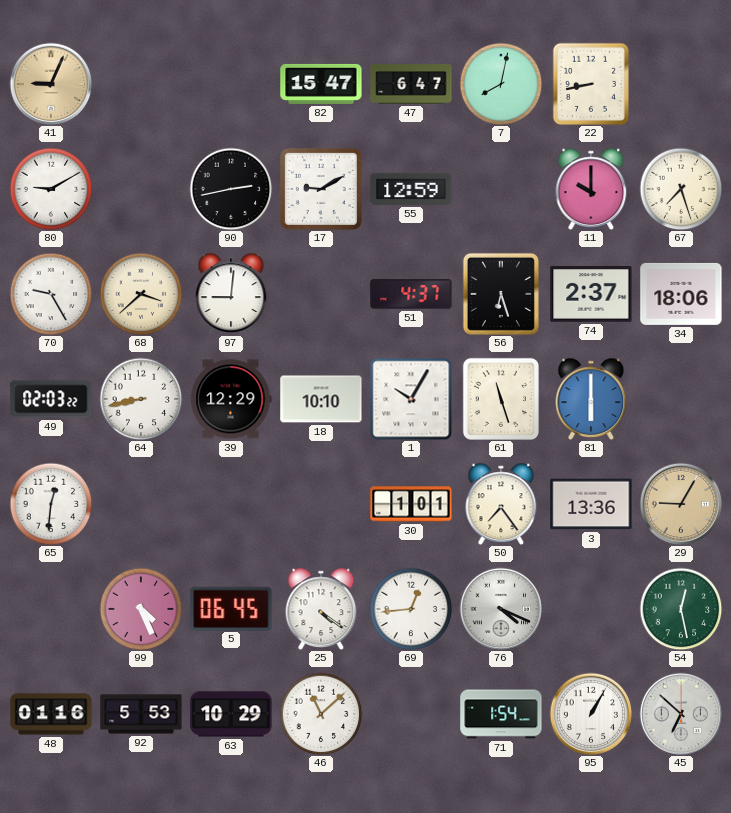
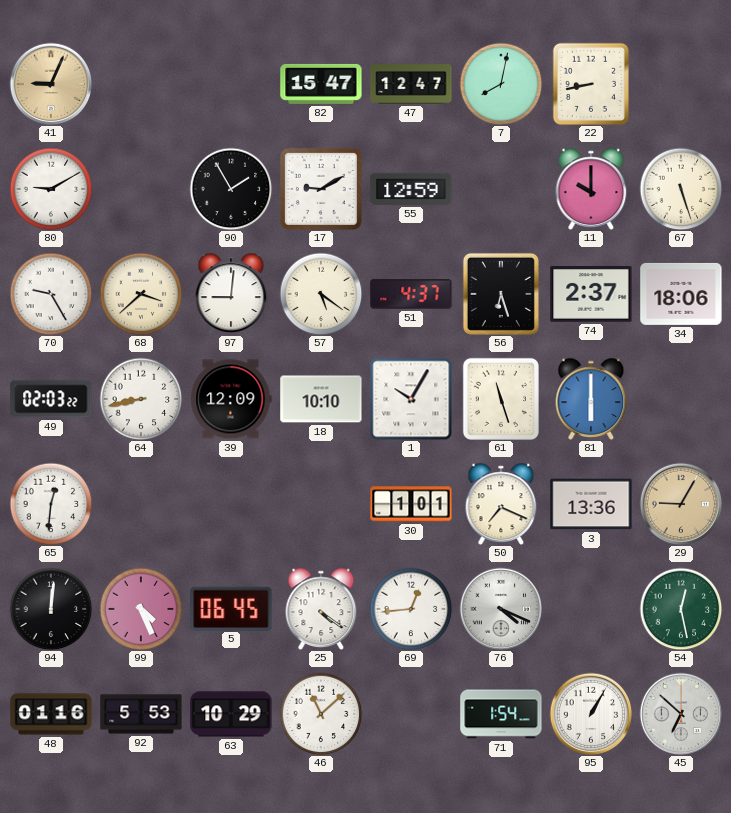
47: 6:47 -> 12:47 (411, 84)
90: 2:43 -> 1:55 (231, 189)
67: 7:27 -> 5:27 (681, 189)
57: none -> 5:21 (321, 294)
39: 12:29 -> 12:09 (231, 399)
50: 7:24 -> 7:19 (501, 504)
94: none -> 12:01 (51, 609)
